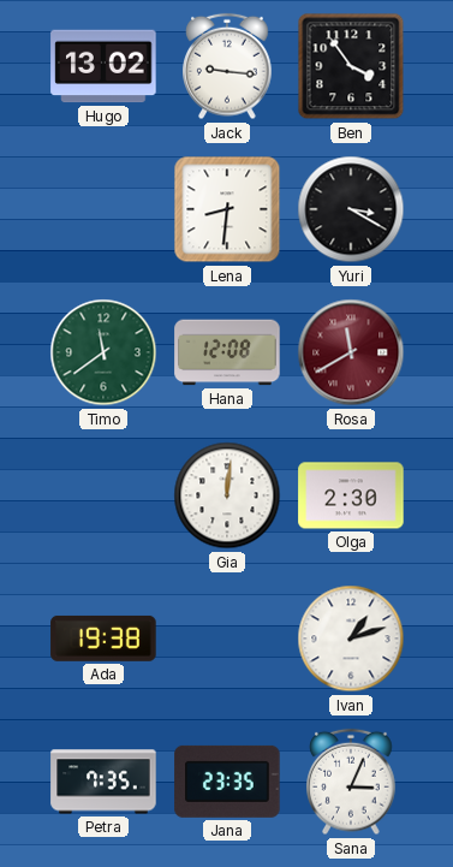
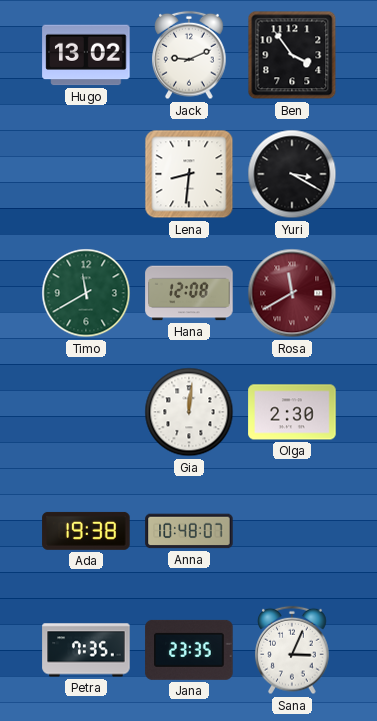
Jack: 9:16 -> 9:11 (189, 55)
Timo: 11:39 -> 11:40 (86, 293)
Anna: none -> 10:48 (189, 531)
Ivan: 1:12 -> none (351, 639)
